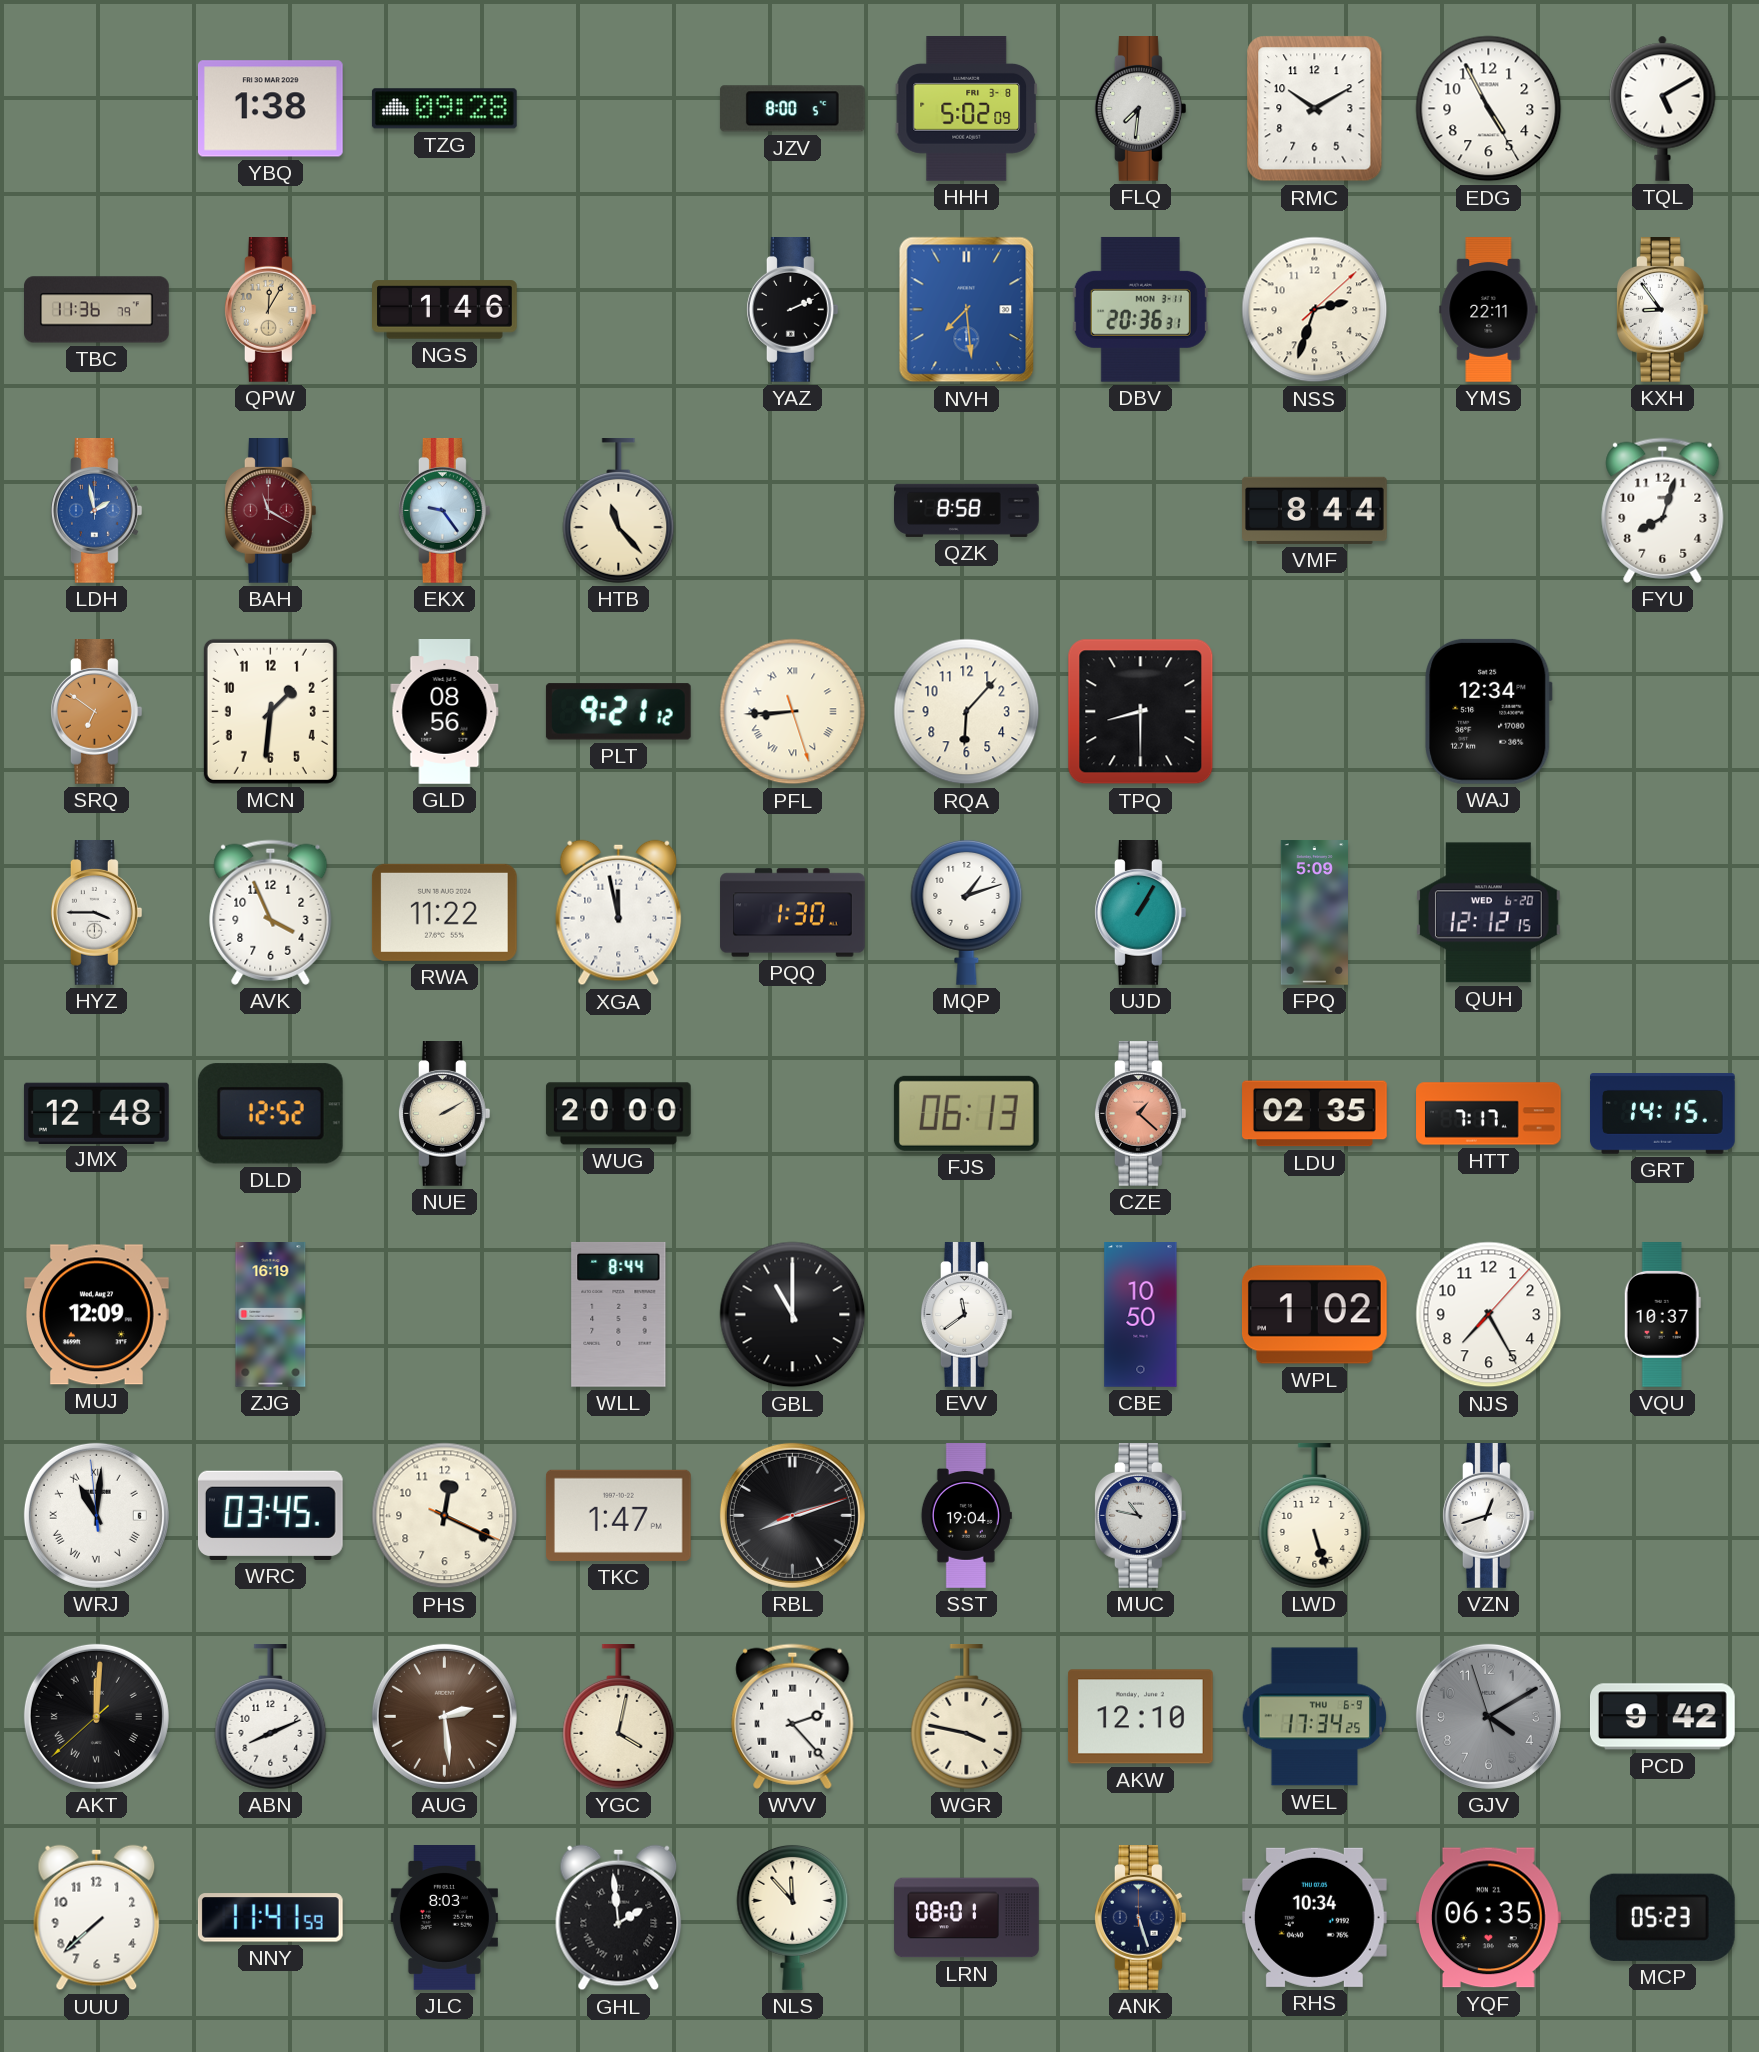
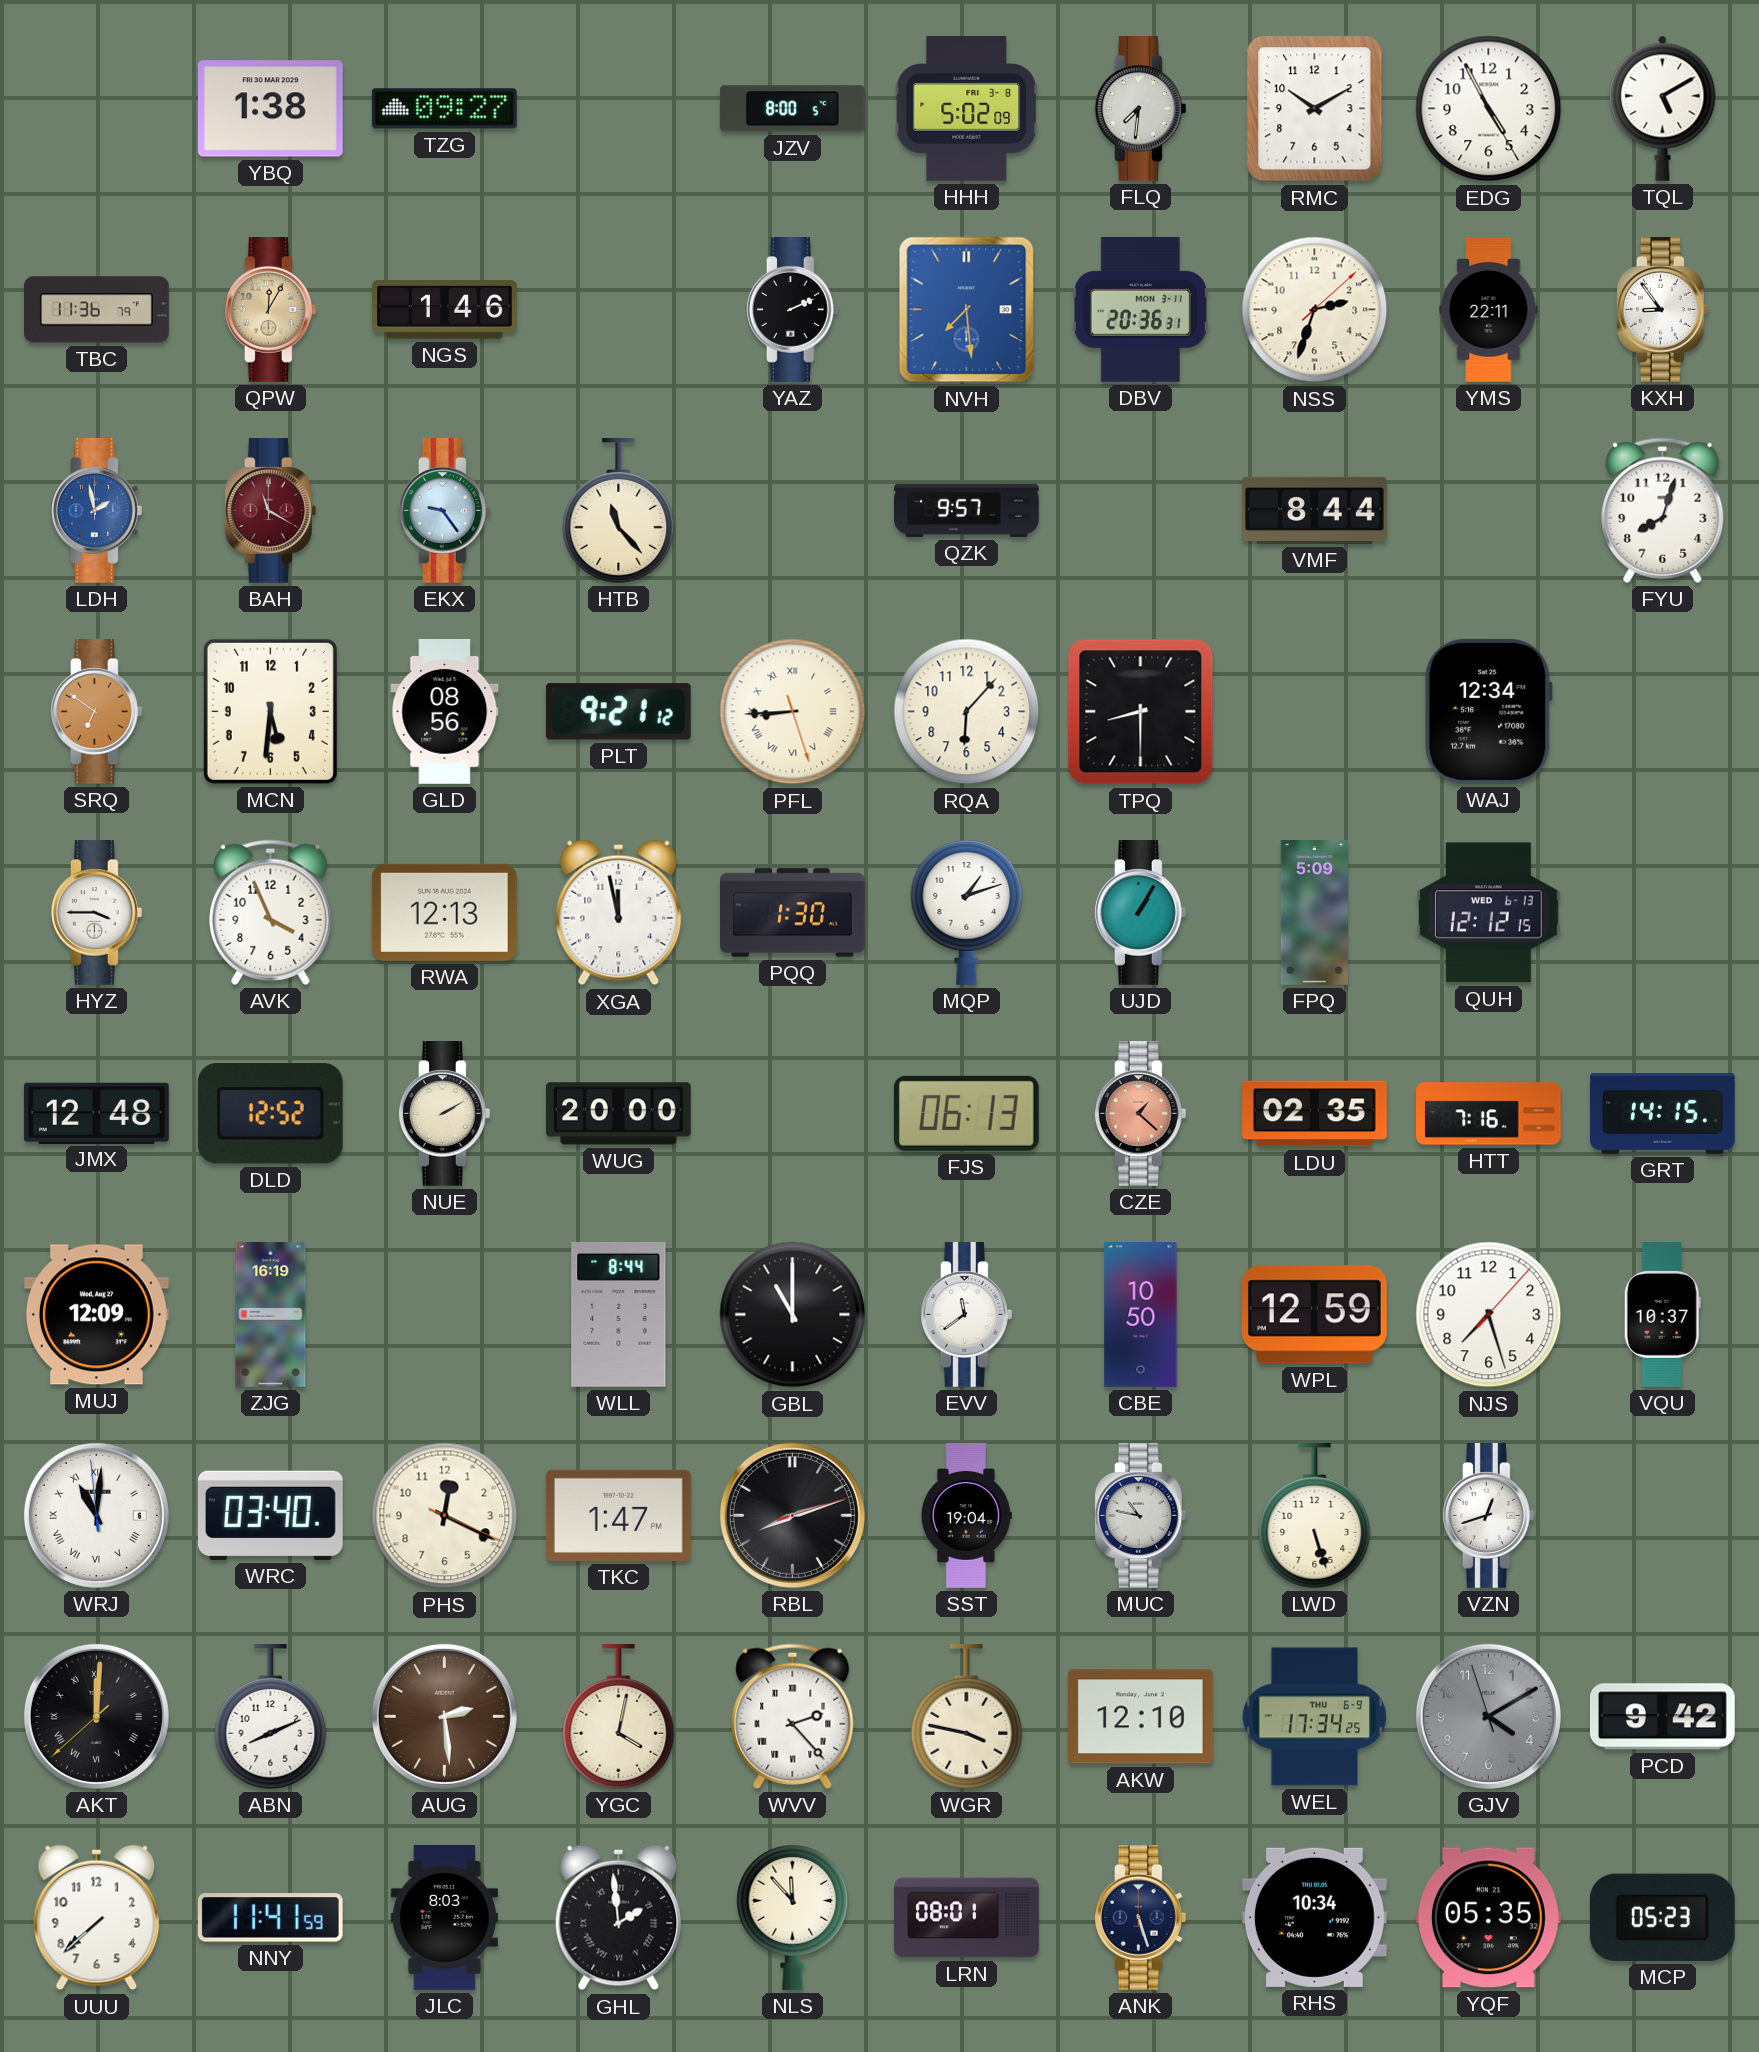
TZG: 09:28 -> 09:27 (444, 109)
QZK: 8:58 -> 9:57 (967, 510)
MCN: 1:31 -> 5:31 (270, 711)
RWA: 11:22 -> 12:13 (444, 912)
QUH date: WED 6-20 -> WED 6-13 (1488, 913)
HTT: 7:17 -> 7:16 (1489, 1114)
WPL: 1:02 -> 12:59 (1314, 1315)
NJS: 7:25 -> 7:27 (1489, 1315)
WRC: 03:45 -> 03:40 (270, 1515)
YQF: 06:35 -> 05:35 (1488, 1918)
